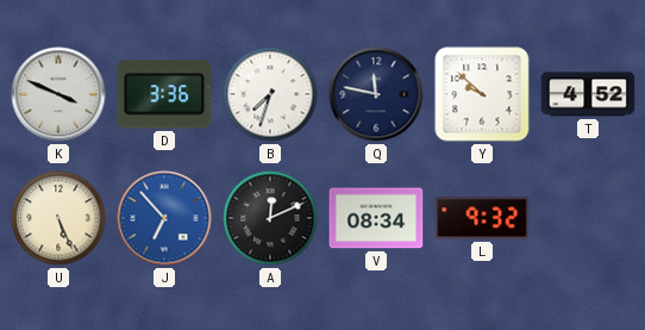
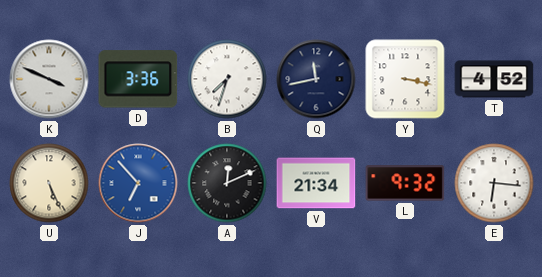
Q: 11:47 -> 11:43 (316, 79)
Y: 9:52 -> 3:17 (405, 79)
V: 08:34 -> 21:34 (316, 183)
E: none -> 6:16 (494, 183)
